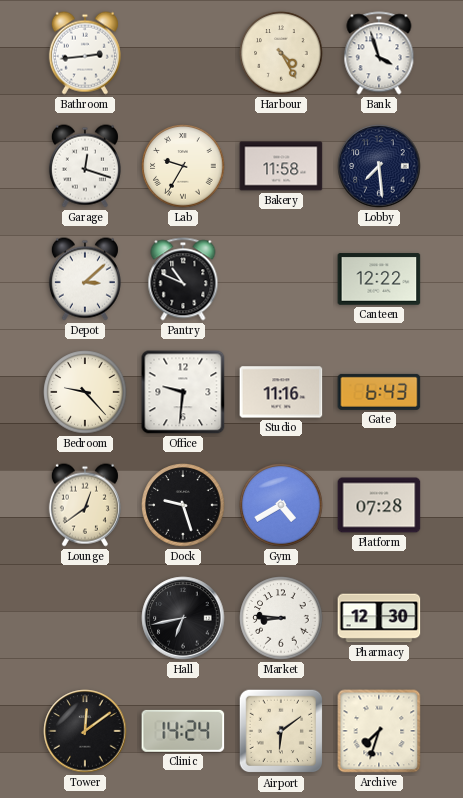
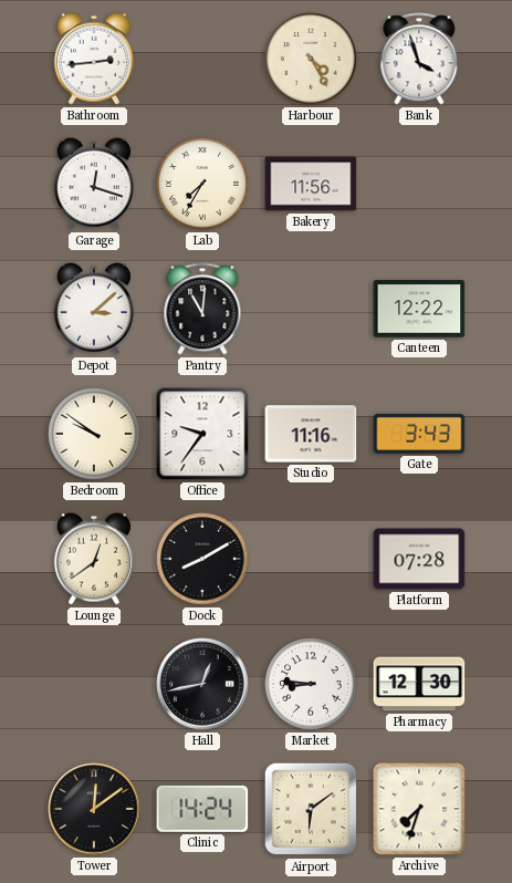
Lab: 9:35 -> 7:35 (202, 184)
Bakery: 11:58 -> 11:56 (311, 184)
Lobby: 7:29 -> none (379, 166)
Pantry: 10:49 -> 11:01 (202, 309)
Bedroom: 9:23 -> 9:51 (94, 434)
Office: 9:31 -> 9:36 (202, 434)
Gate: 6:43 -> 3:43 (419, 434)
Dock: 9:27 -> 8:10 (202, 559)
Gym: 4:40 -> none (281, 505)
Hall: 6:43 -> 12:43 (202, 684)
